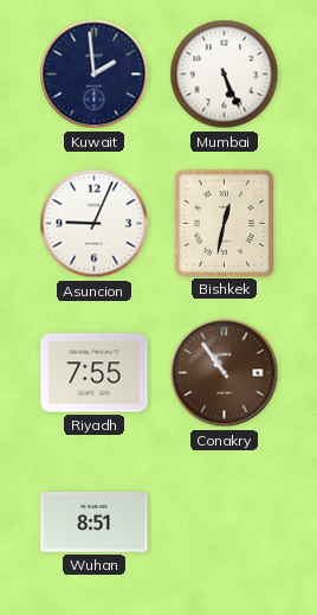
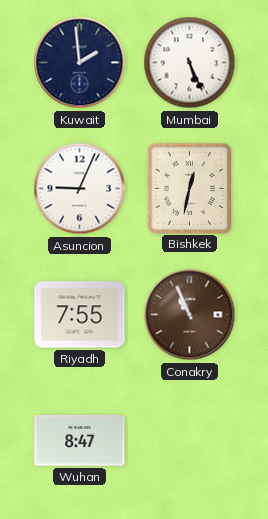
Conakry: 10:54 -> 10:56 (190, 315)
Wuhan: 8:51 -> 8:47 (80, 441)
